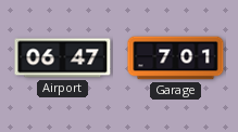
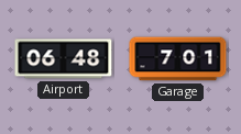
Airport: 06:47 -> 06:48 (64, 59)
